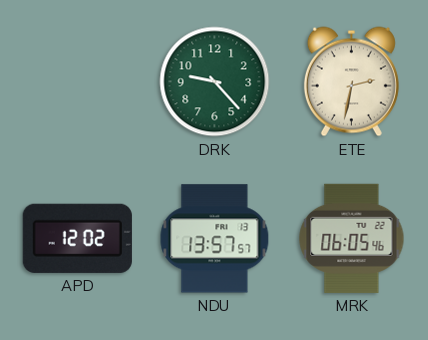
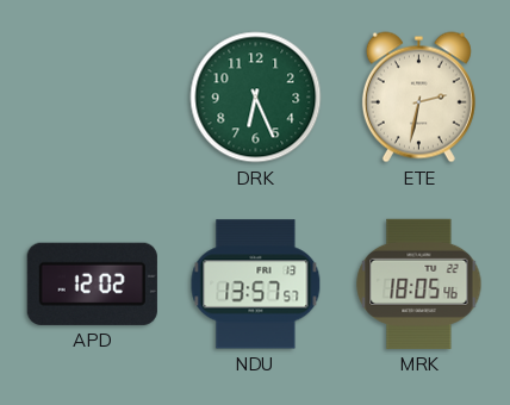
DRK: 9:23 -> 6:26 (256, 98)
MRK: 06:05 -> 18:05 (419, 283)
